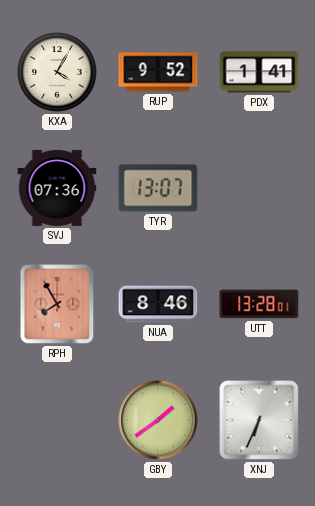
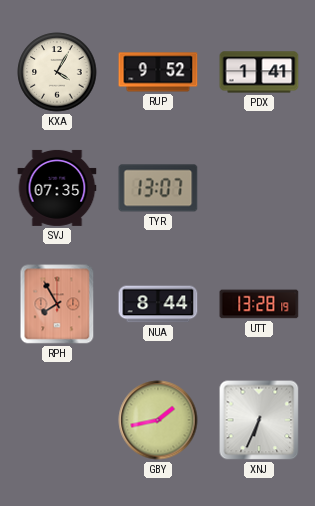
SVJ: 07:36 -> 07:35 (57, 188)
NUA: 8:46 -> 8:44 (158, 304)
UTT: 13:28:01 -> 13:28:19 (259, 304)
GBY: 1:39 -> 1:43 (158, 420)
